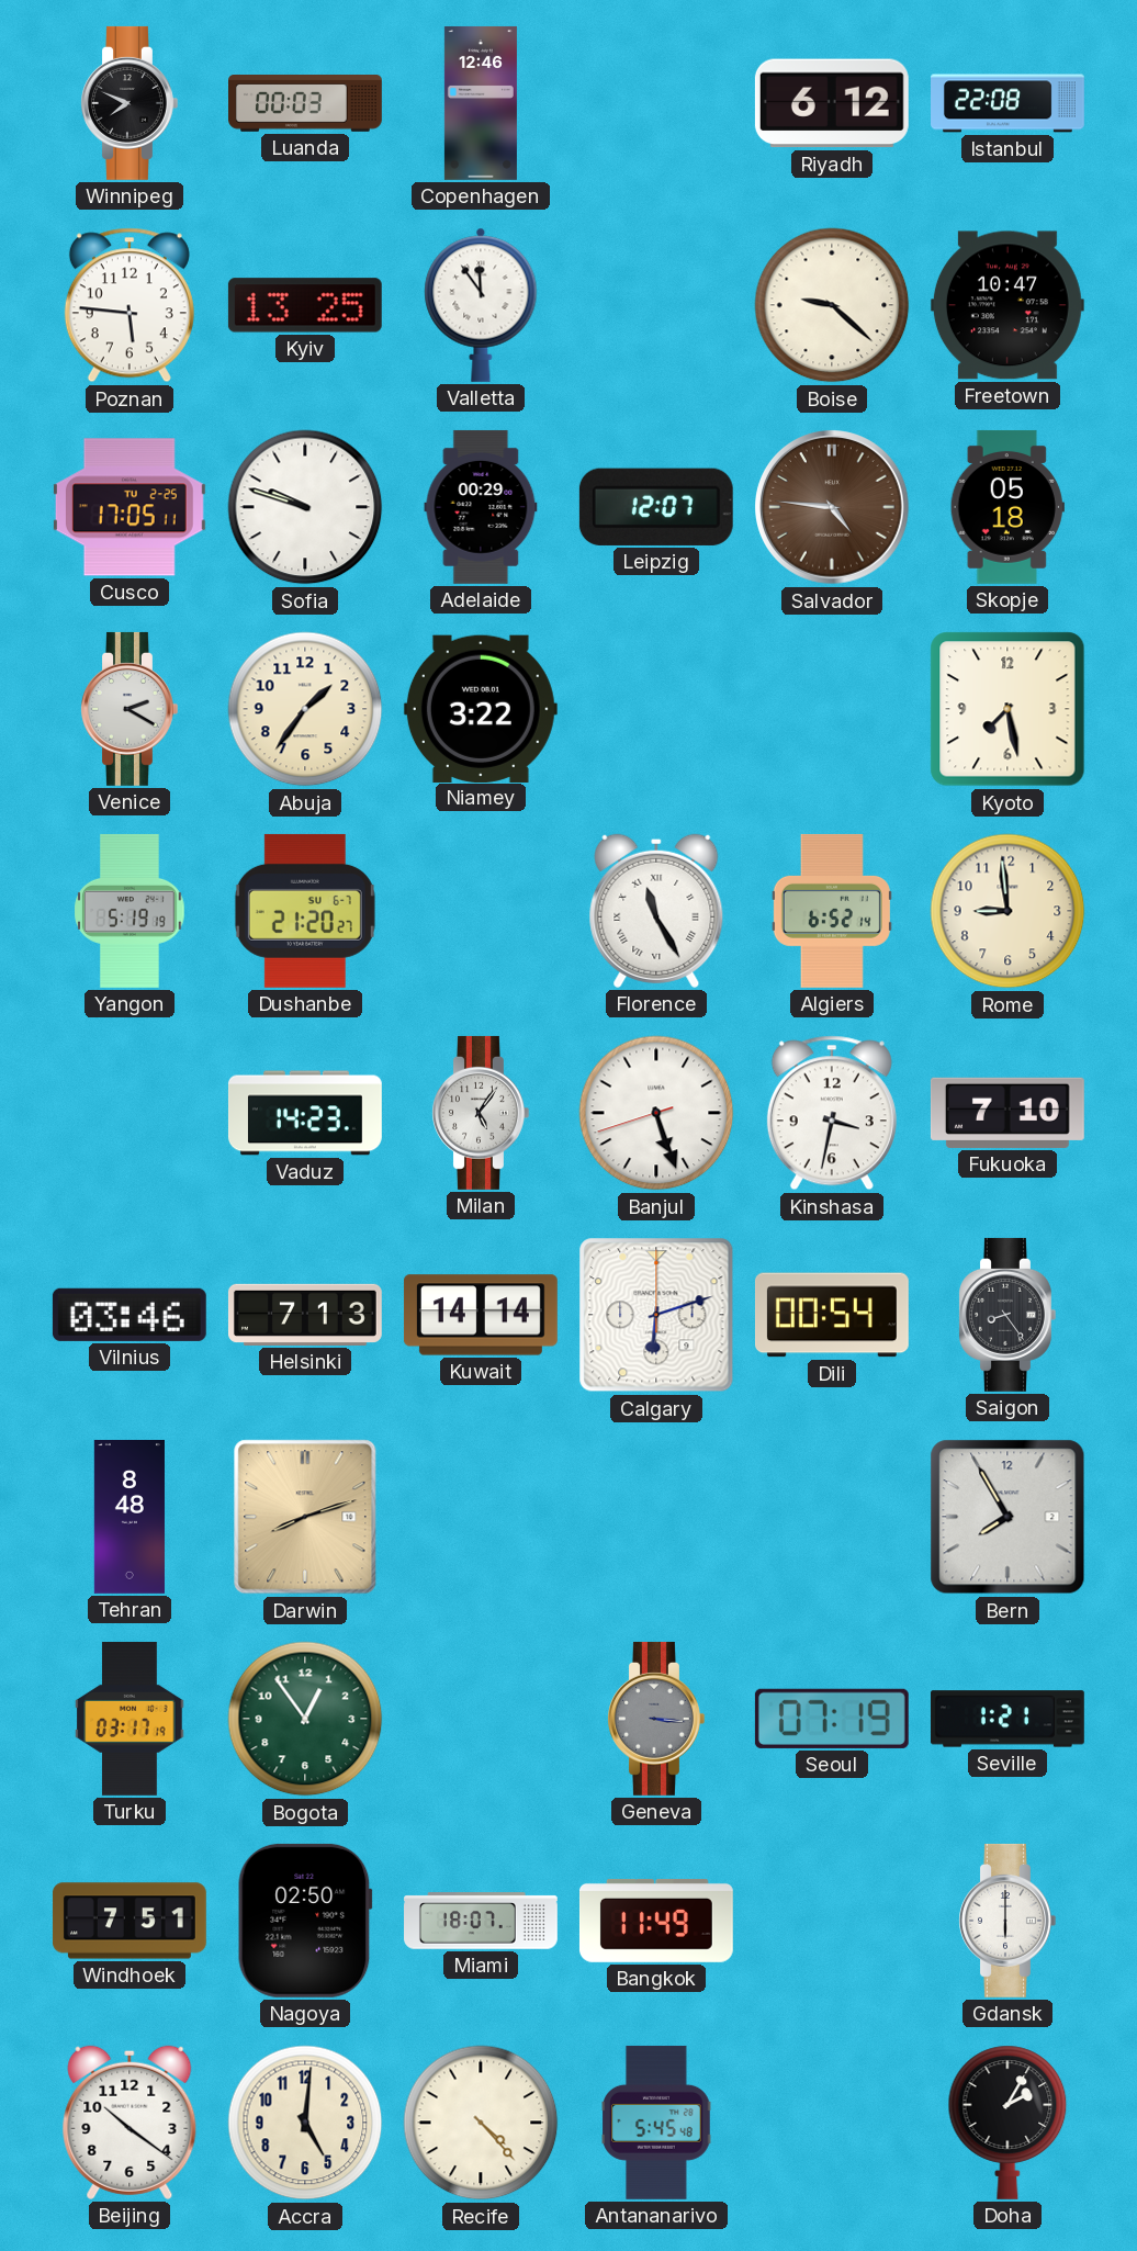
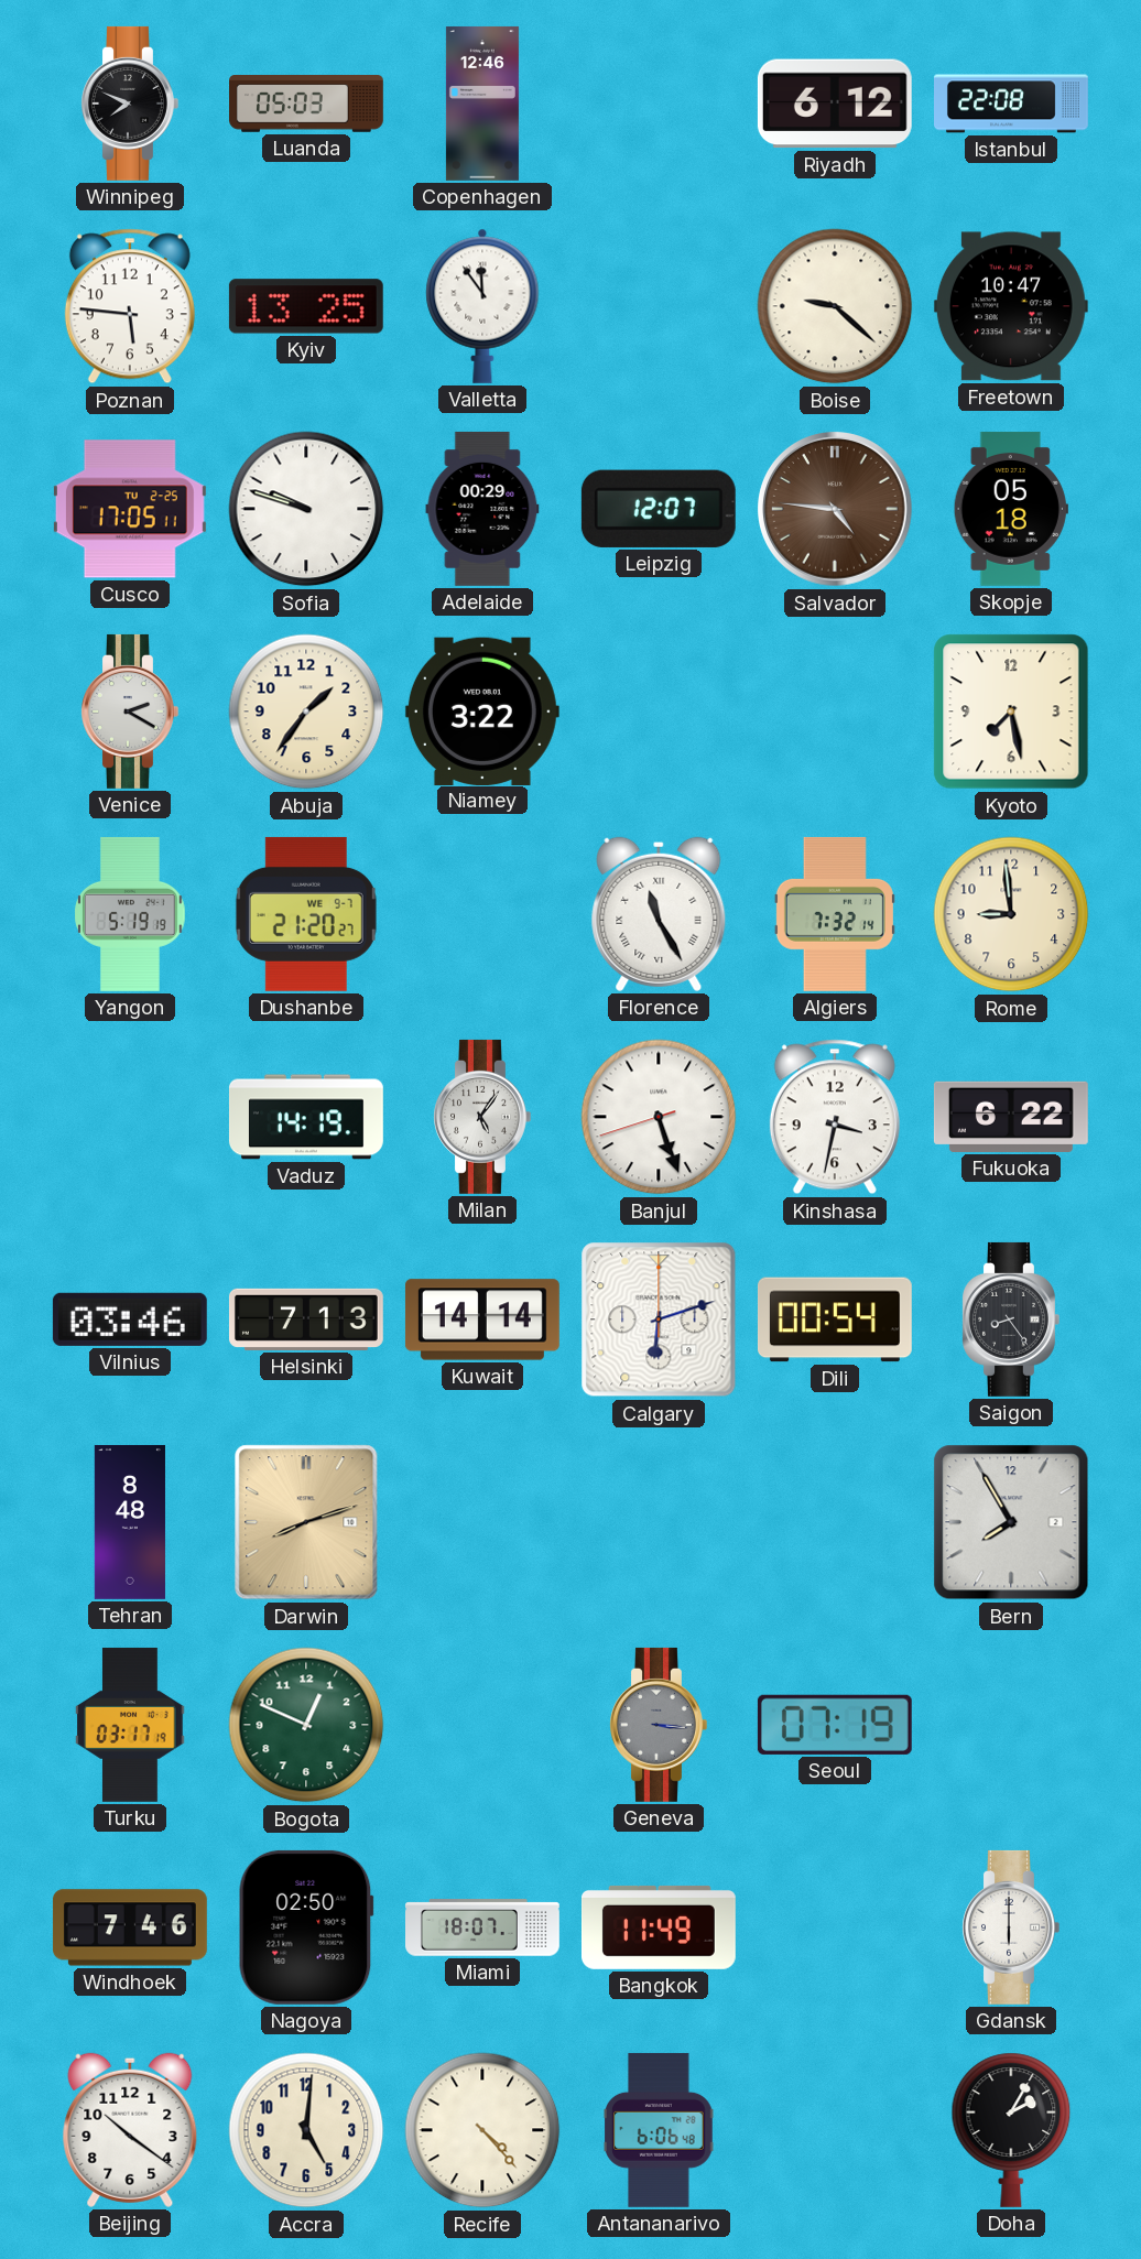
Luanda: 00:03 -> 05:03 (307, 104)
Dushanbe date: SU 6-7 -> WE 9-7 (306, 914)
Algiers: 6:52 -> 7:32 (835, 914)
Vaduz: 14:23 -> 14:19 (306, 1117)
Fukuoka: 7:10 -> 6:22 (1011, 1117)
Bogota: 12:54 -> 12:49 (306, 1725)
Seville: 1:21 -> none (1007, 1719)
Windhoek: 7:51 -> 7:46 (130, 1927)
Antananarivo: 5:45 -> 6:06 (659, 2130)
